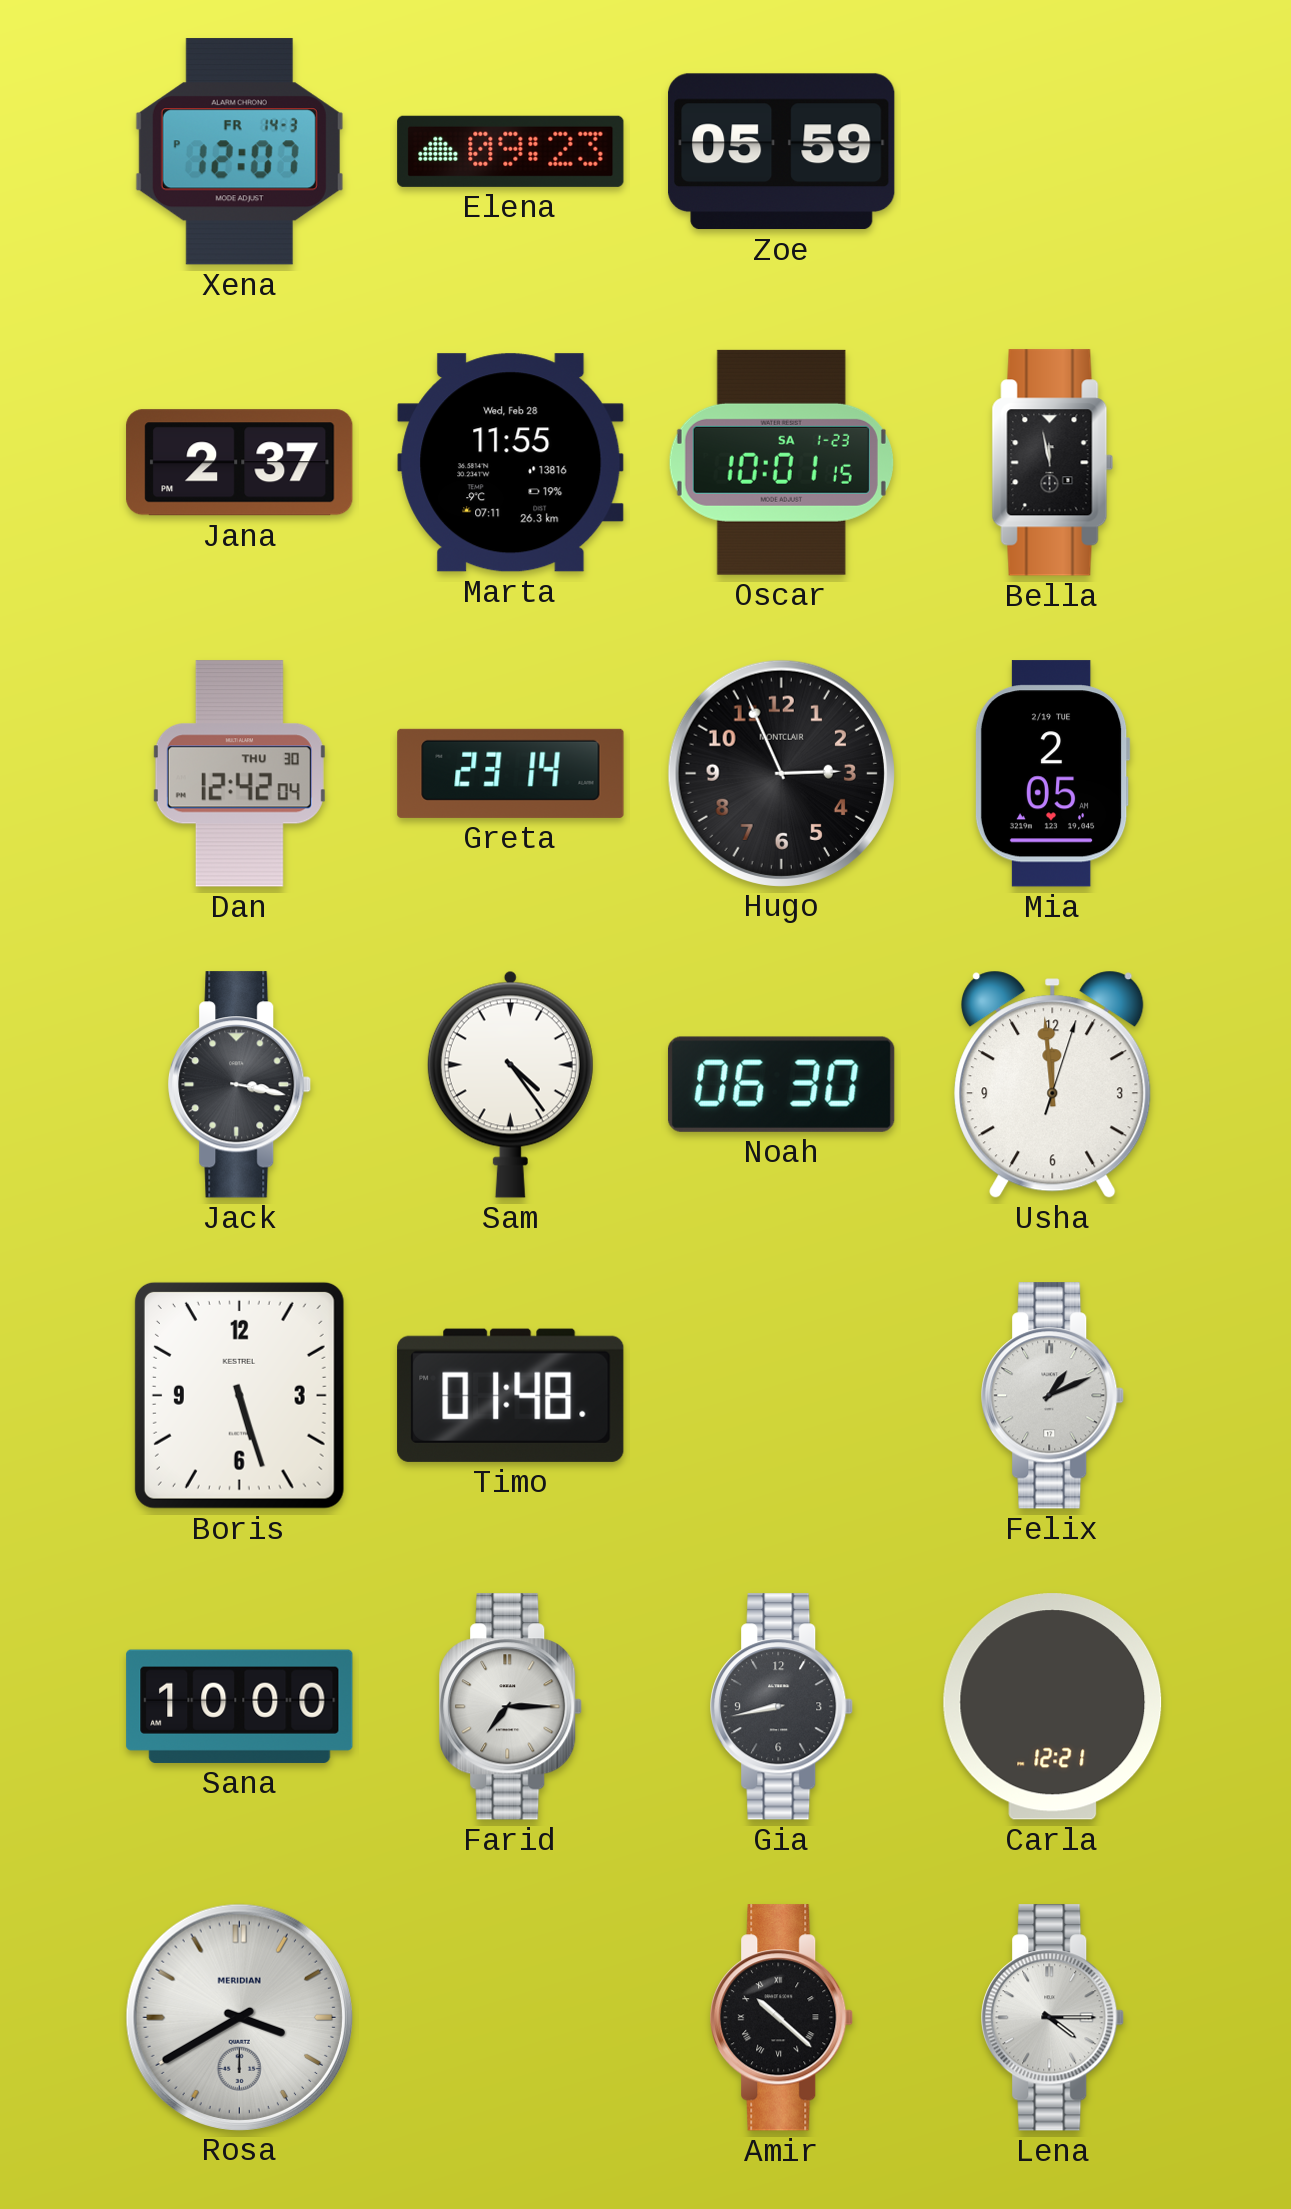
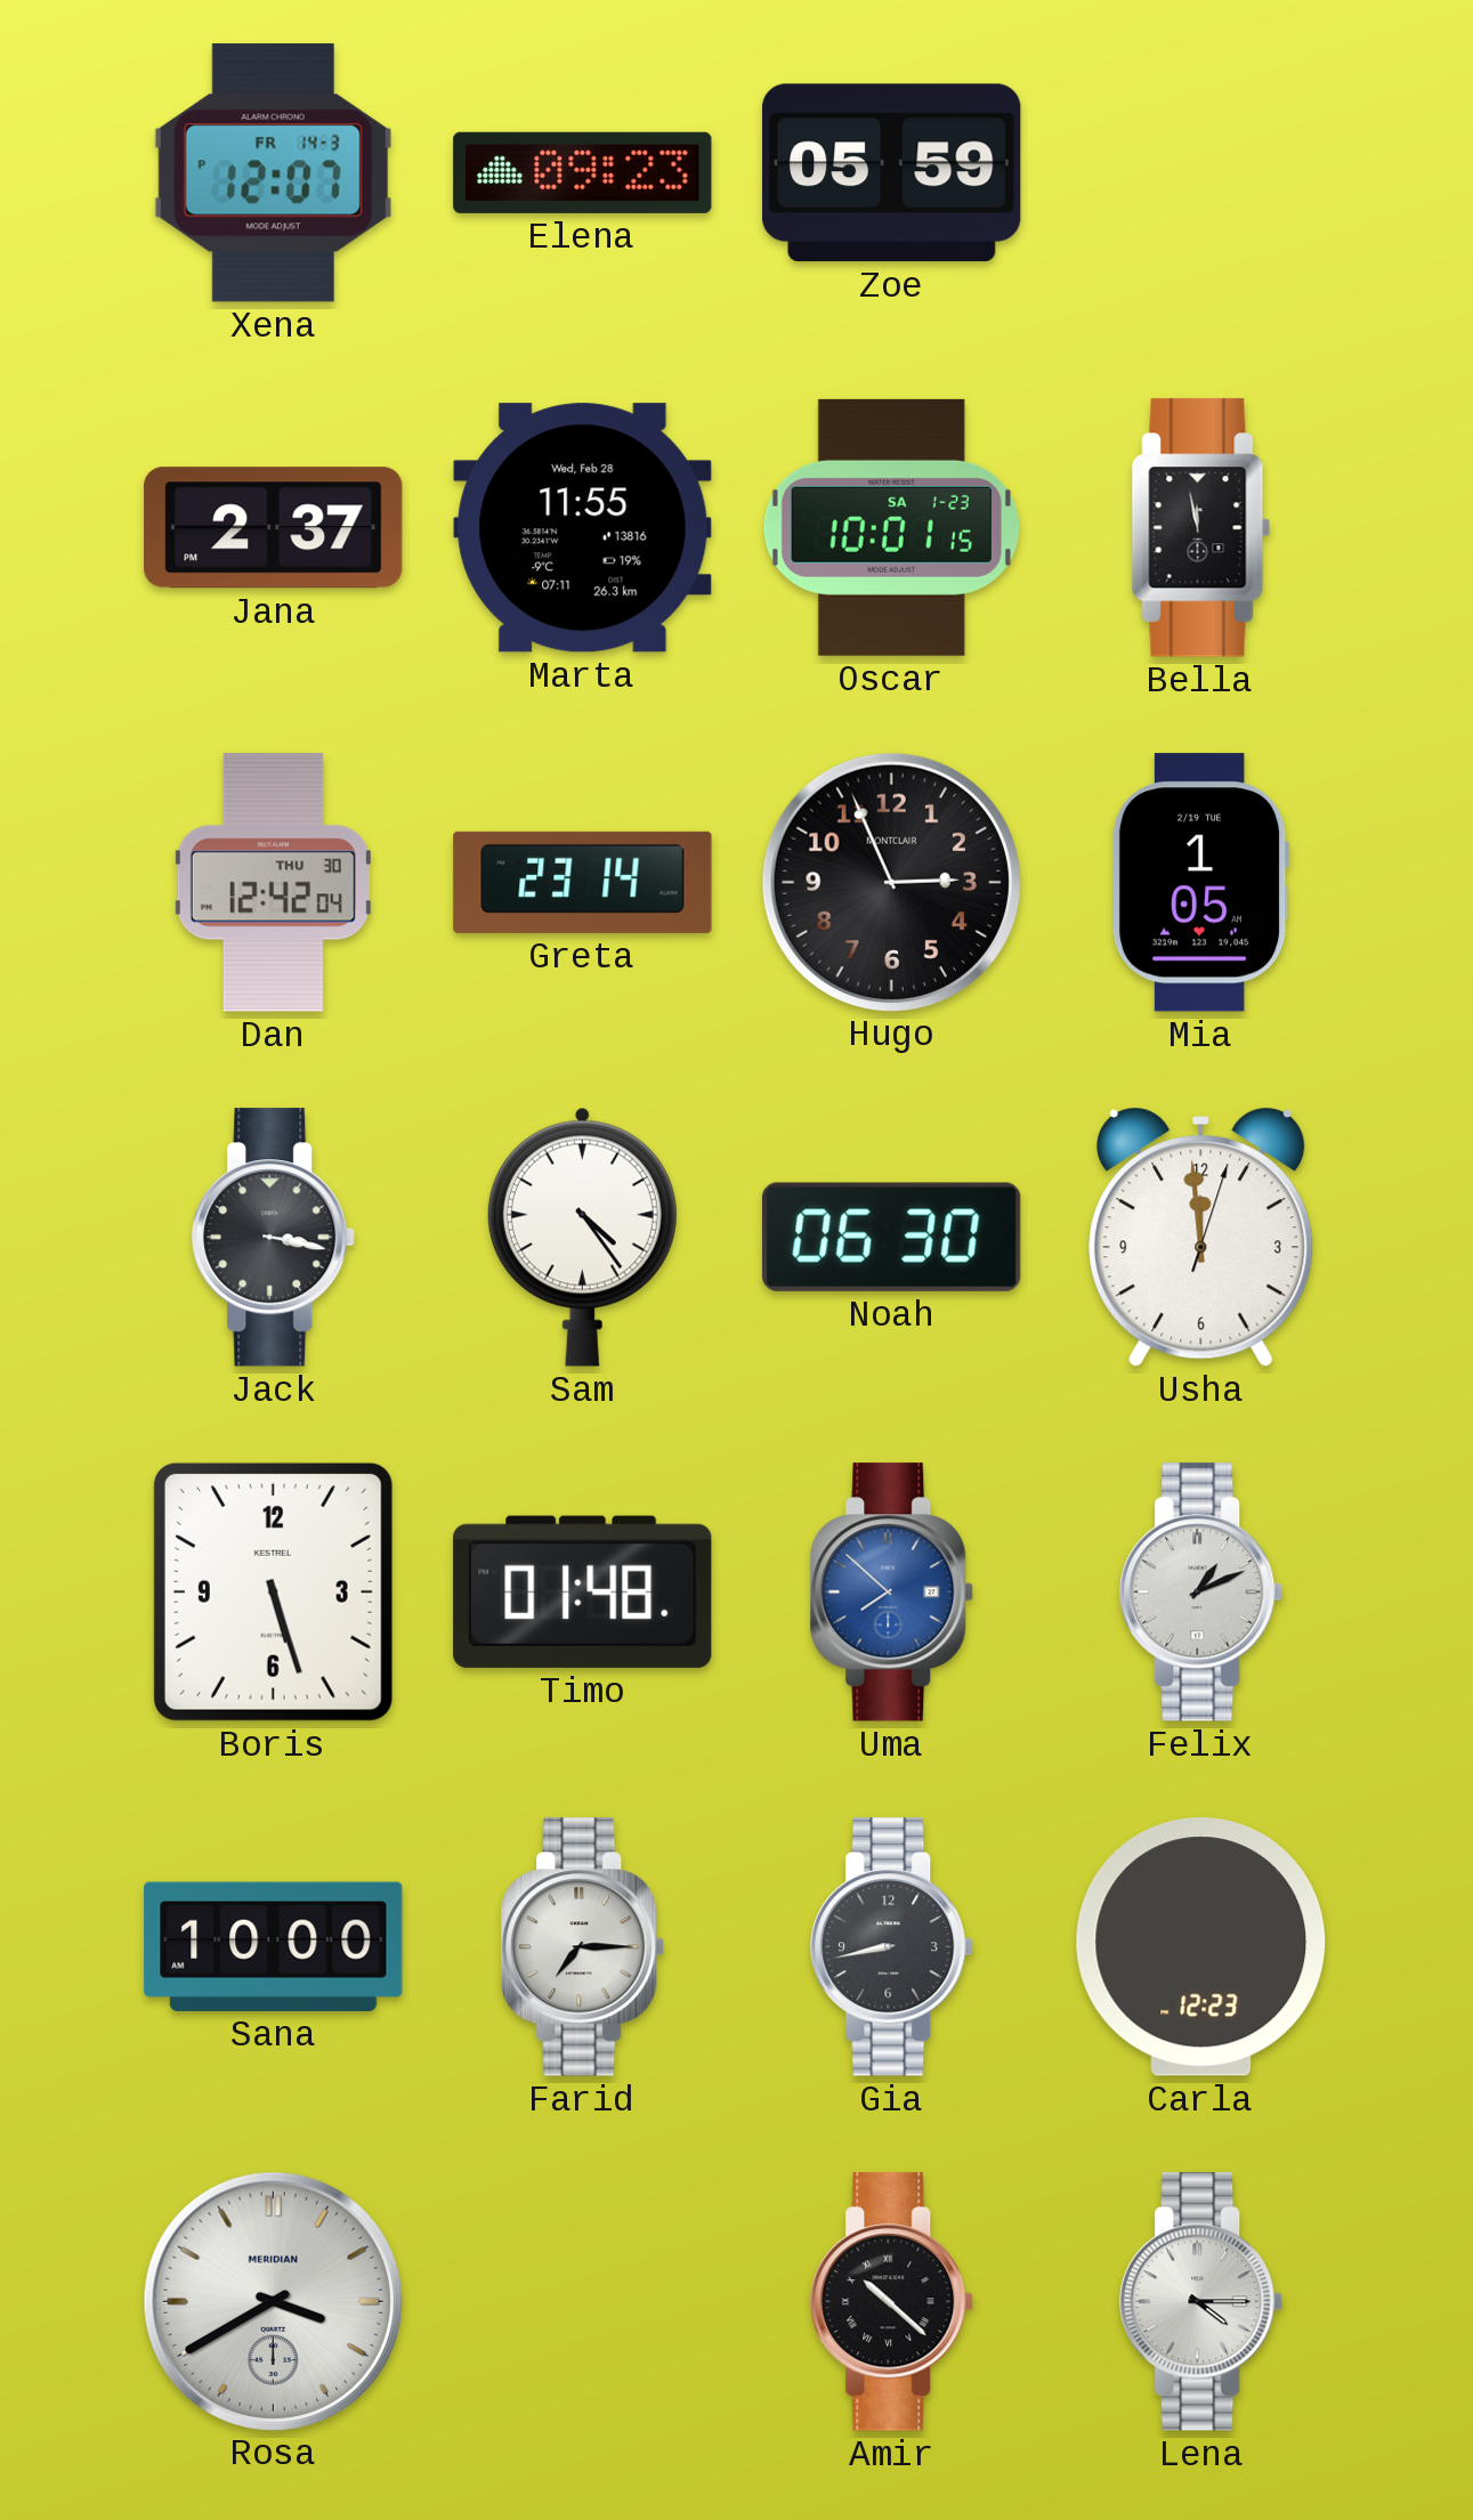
Mia: 2:05 -> 1:05 (1200, 883)
Uma: none -> 7:52 (892, 1593)
Carla: 12:21 -> 12:23 (1201, 1947)
